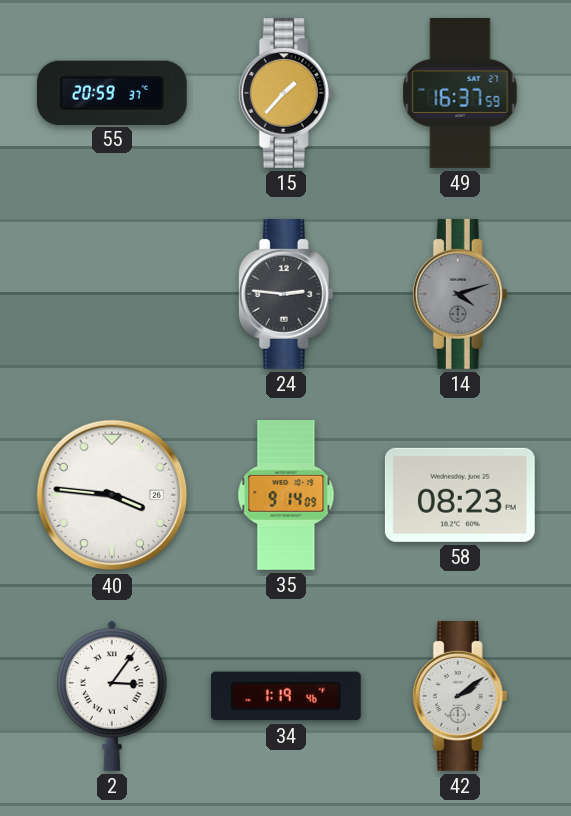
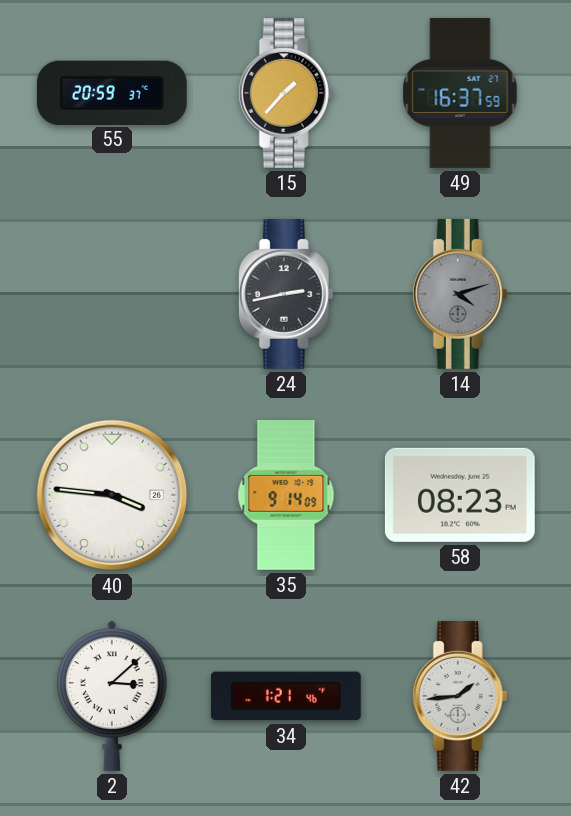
24: 2:46 -> 2:43 (286, 294)
2: 3:06 -> 3:08 (113, 696)
34: 1:19 -> 1:21 (286, 696)
42: 2:09 -> 1:44 (460, 696)
